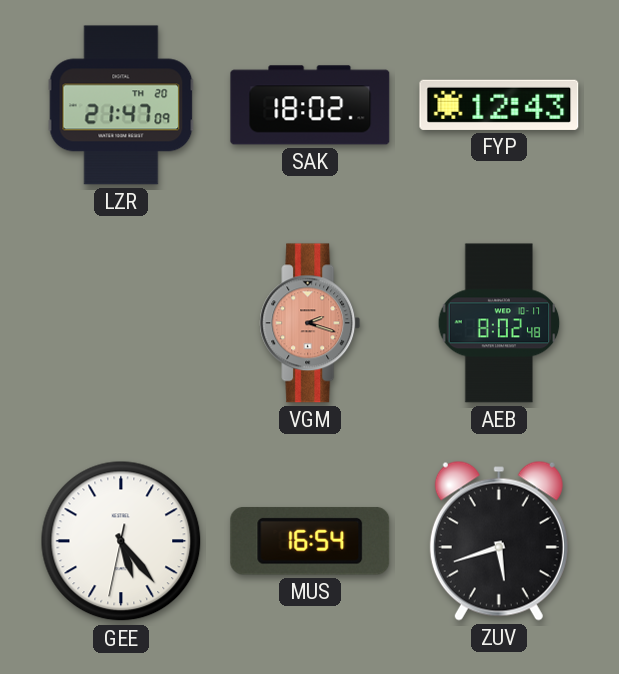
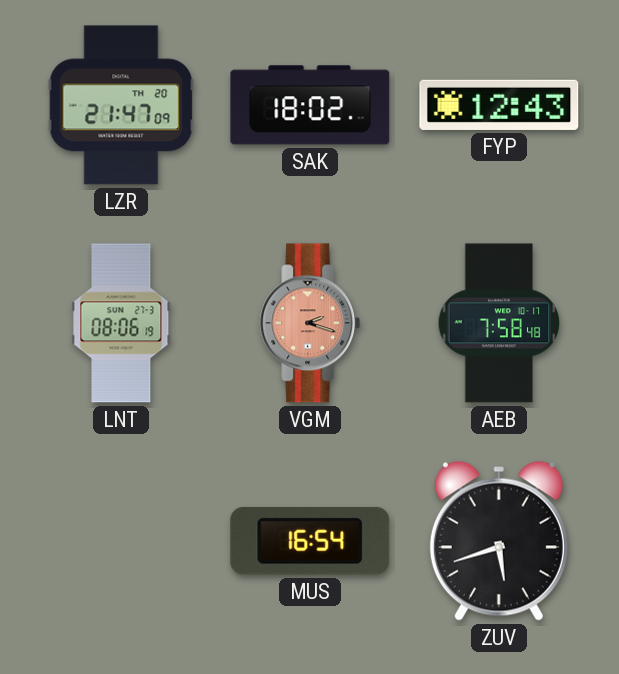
LNT: none -> 08:06 (121, 323)
AEB: 8:02 -> 7:58 (499, 323)
GEE: 5:23 -> none (121, 541)
